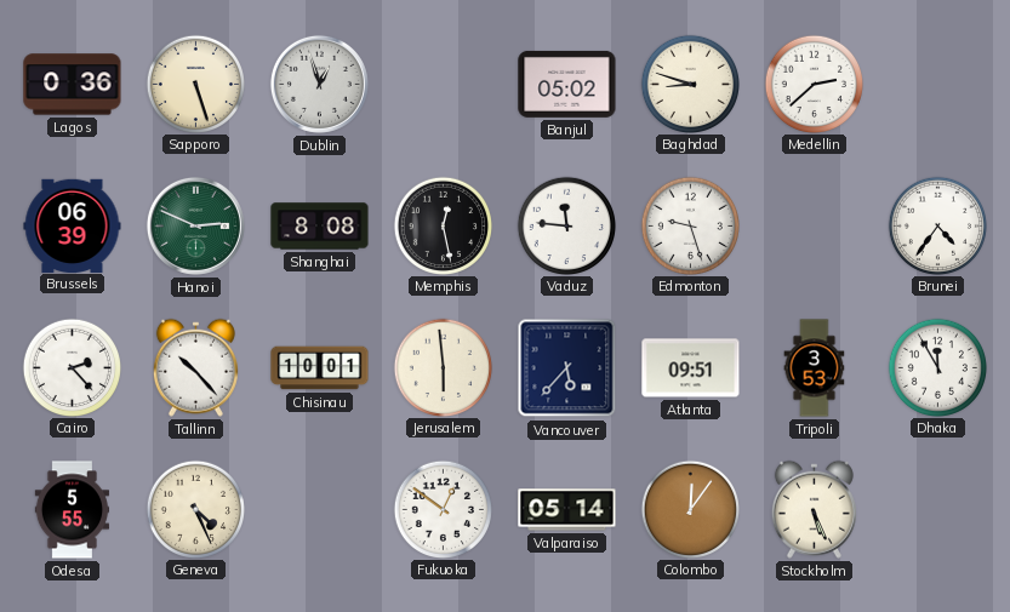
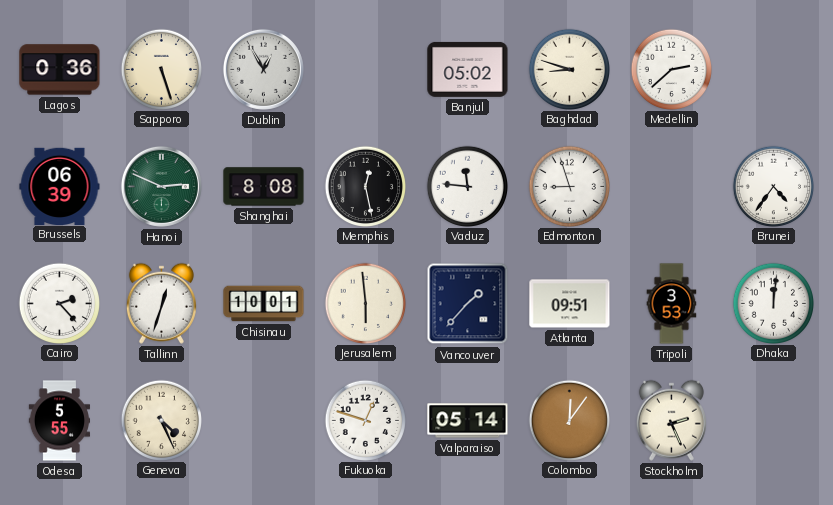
Dublin: 12:57 -> 12:55 (263, 69)
Edmonton: 9:27 -> 8:57 (569, 186)
Tallinn: 10:23 -> 12:33 (161, 303)
Vancouver: 5:37 -> 1:37 (468, 304)
Dhaka: 11:55 -> 12:01 (773, 303)
Fukuoka: 12:51 -> 12:48 (365, 420)
Stockholm: 5:26 -> 2:26 (671, 420)
